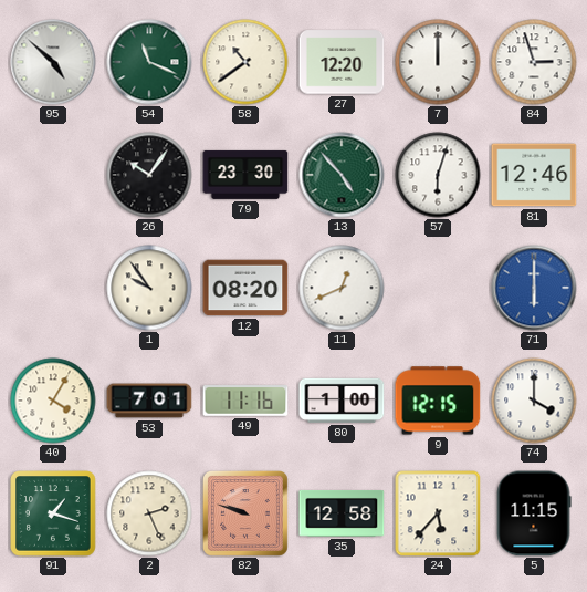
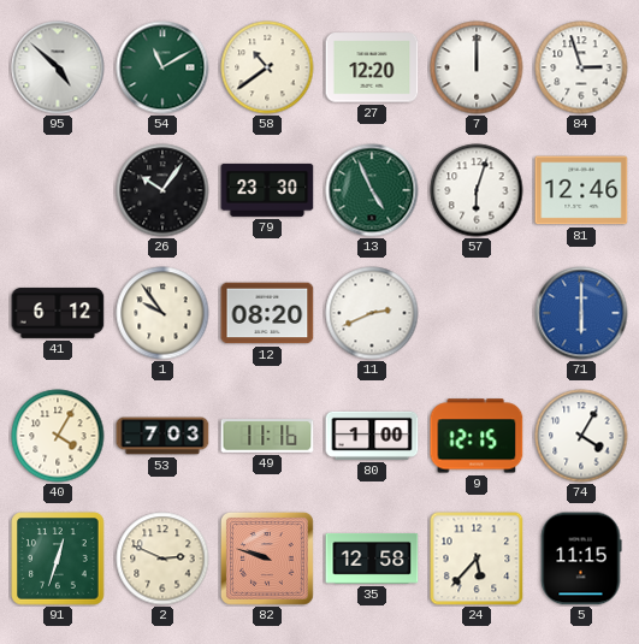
54: 11:19 -> 11:10 (162, 67)
13: 4:53 -> 4:56 (372, 190)
41: none -> 6:12 (58, 313)
11: 12:41 -> 2:41 (372, 313)
53: 7:01 -> 7:03 (162, 436)
74: 4:00 -> 4:05 (581, 436)
91: 1:18 -> 12:33 (58, 559)
2: 2:26 -> 2:49 (162, 559)
